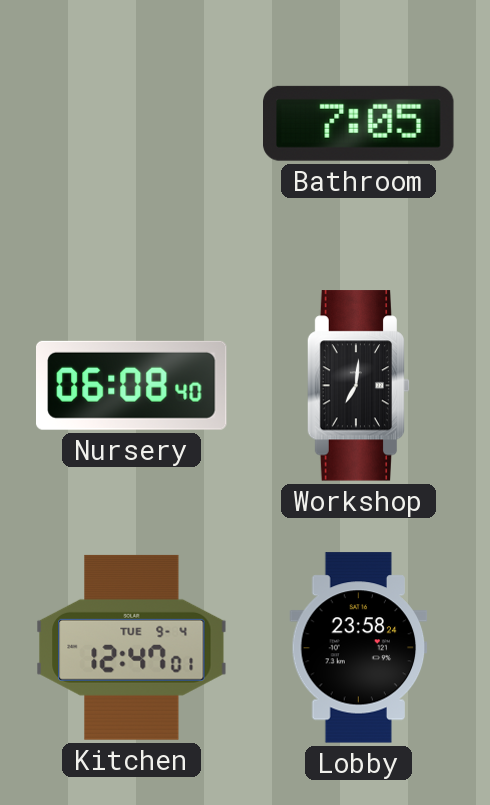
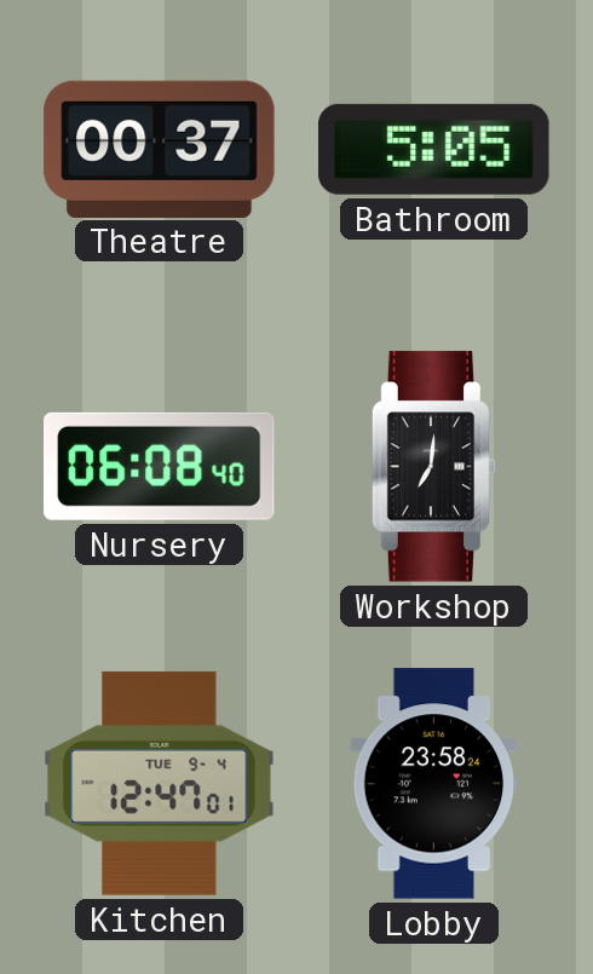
Theatre: none -> 00:37 (160, 149)
Bathroom: 7:05 -> 5:05 (434, 149)
